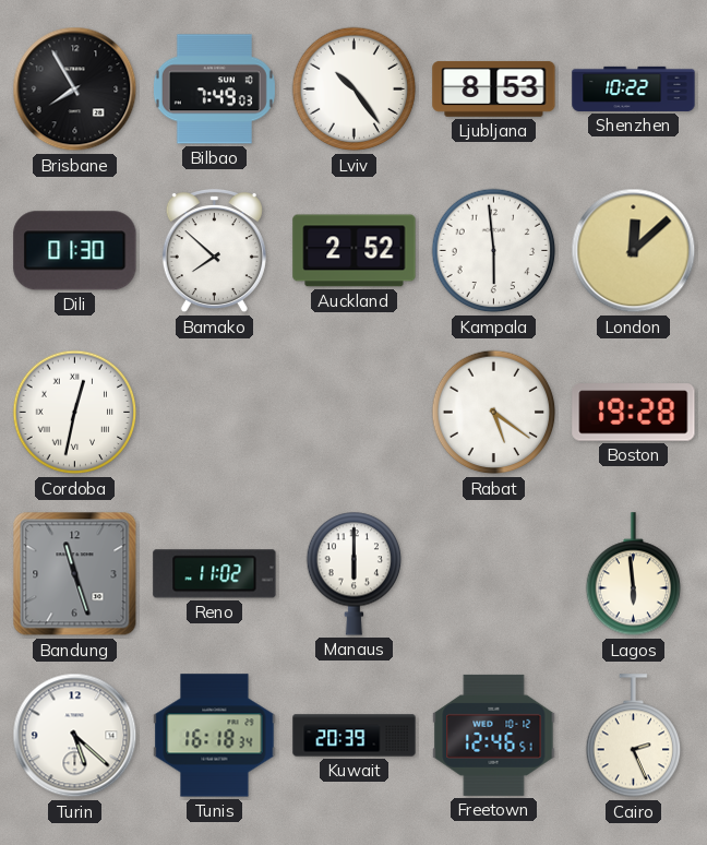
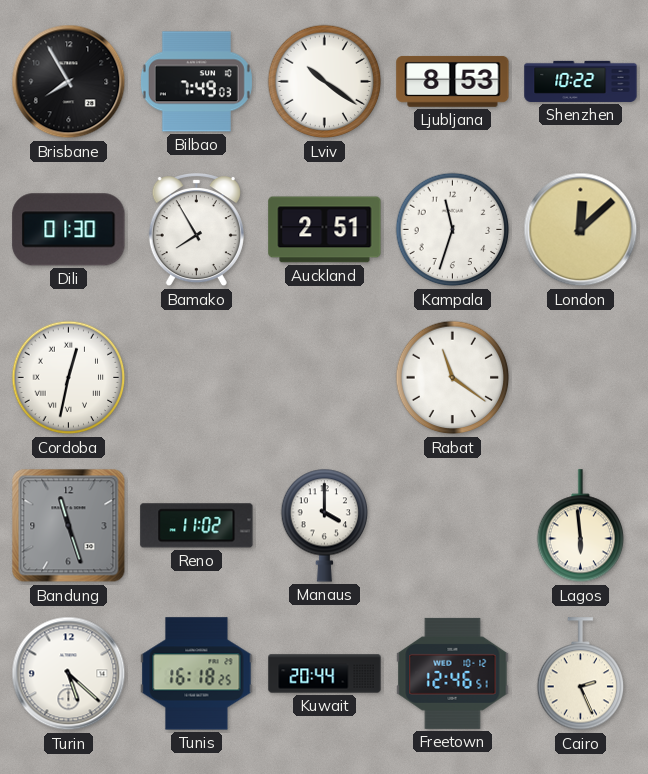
Lviv: 10:24 -> 10:21 (325, 82)
Bamako: 7:52 -> 7:55 (196, 231)
Auckland: 2:52 -> 2:51 (325, 230)
Kampala: 5:59 -> 11:33 (453, 230)
Rabat: 5:21 -> 11:21 (453, 378)
Boston: 19:28 -> none (634, 413)
Manaus: 6:00 -> 4:00 (325, 525)
Tunis: 16:18:34 -> 16:18:25 (197, 674)
Kuwait: 20:39 -> 20:44 (325, 674)
